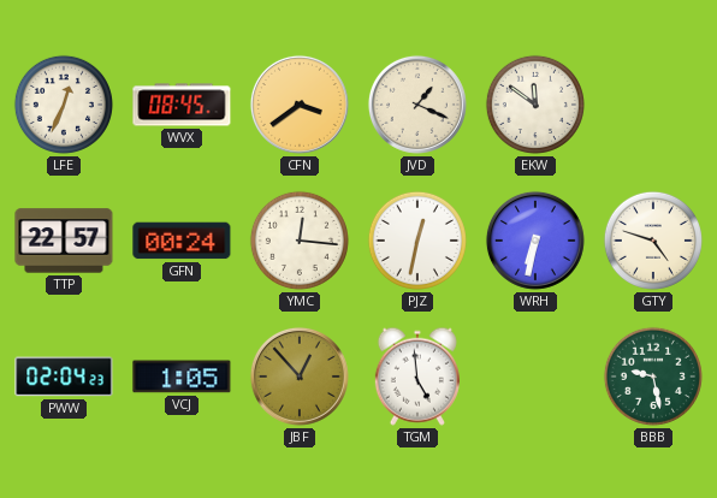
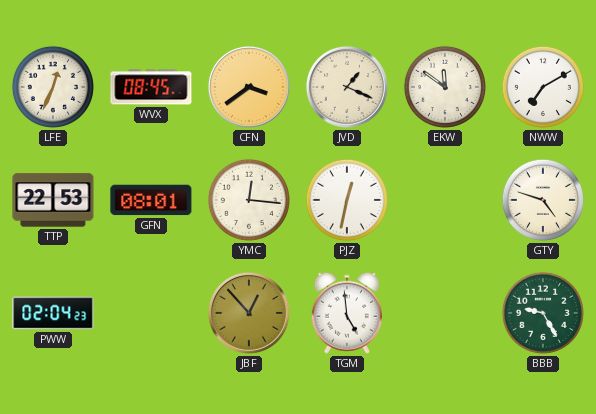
NWW: none -> 7:10 (543, 87)
TTP: 22:57 -> 22:53 (53, 200)
GFN: 00:24 -> 08:01 (151, 200)
WRH: 6:32 -> none (535, 241)
VCJ: 1:05 -> none (182, 377)
BBB: 9:28 -> 9:25 (543, 313)
